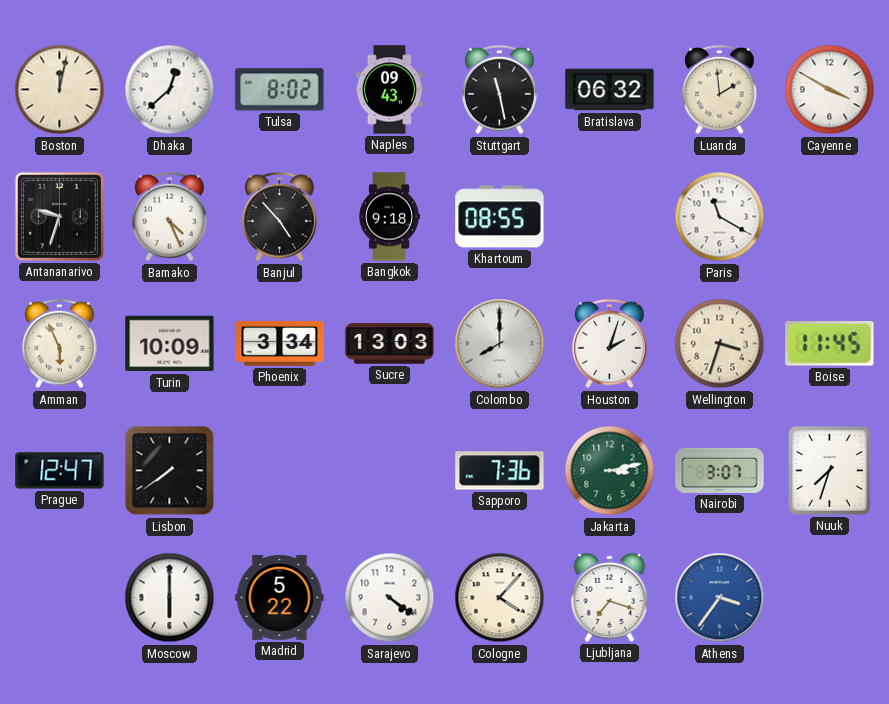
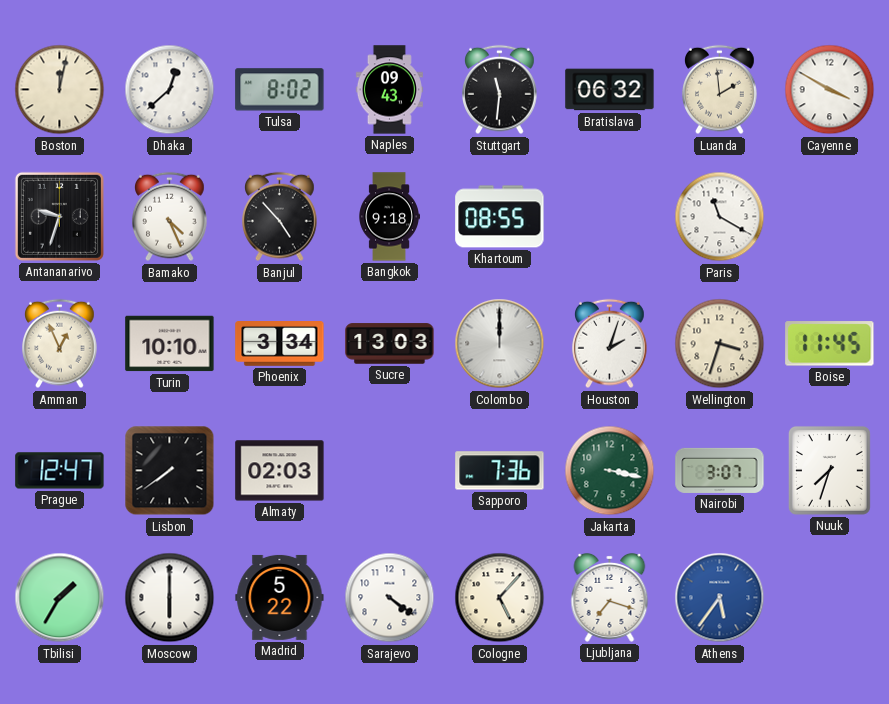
Stuttgart: 11:28 -> 11:31 (500, 90)
Amman: 5:56 -> 12:56 (60, 344)
Turin: 10:09 -> 10:10 (170, 344)
Colombo: 8:00 -> 12:00 (500, 344)
Almaty: none -> 02:03 (280, 471)
Jakarta: 3:13 -> 3:17 (610, 471)
Tbilisi: none -> 1:35 (60, 598)
Cologne: 4:07 -> 5:07 (500, 598)
Athens: 3:36 -> 5:36 (720, 598)
